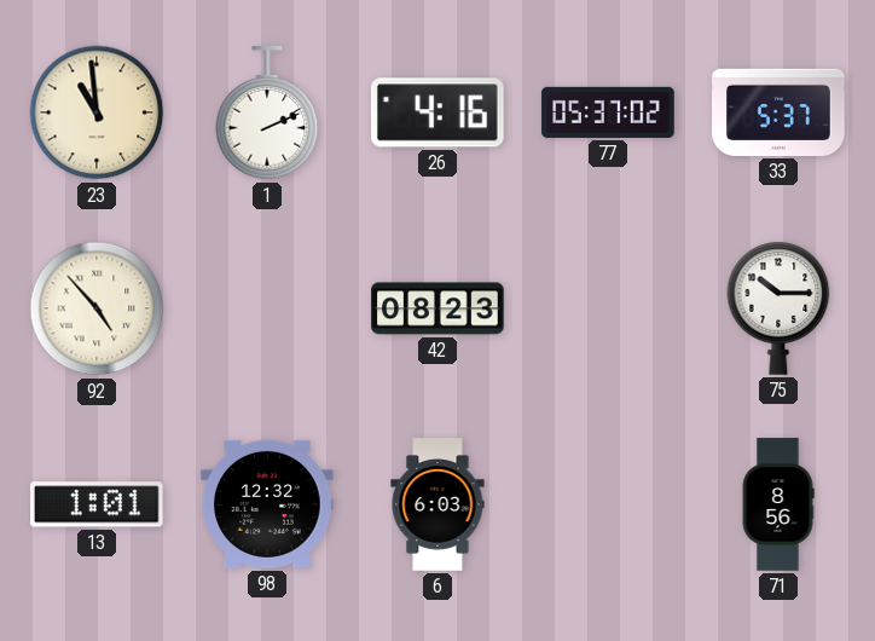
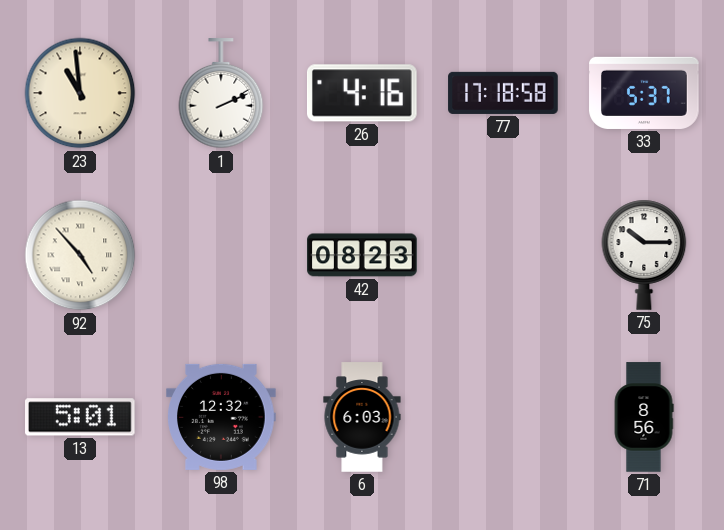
77: 05:37 -> 17:18 (503, 93)
13: 1:01 -> 5:01 (81, 417)
